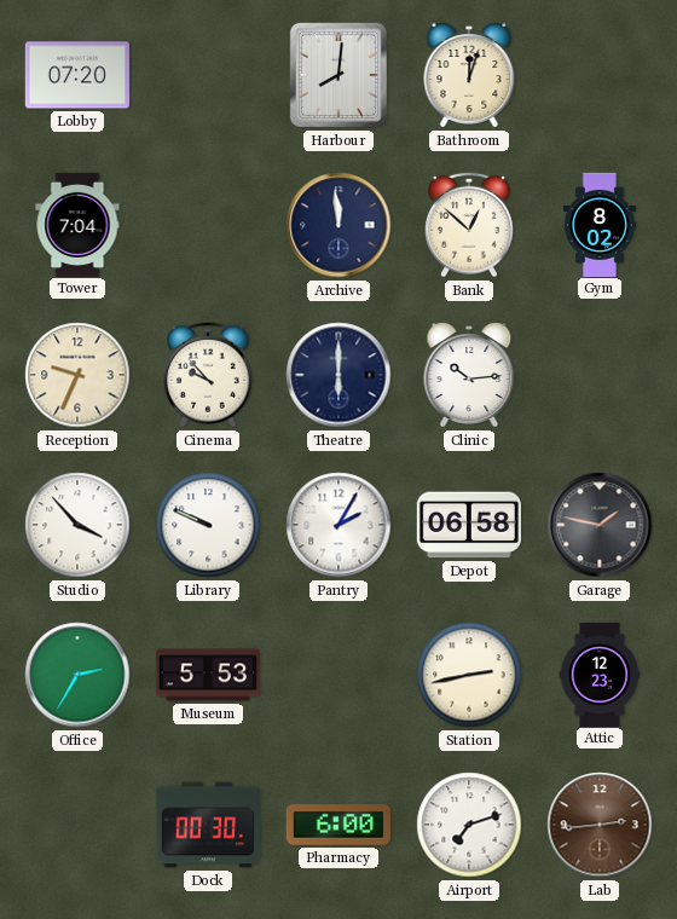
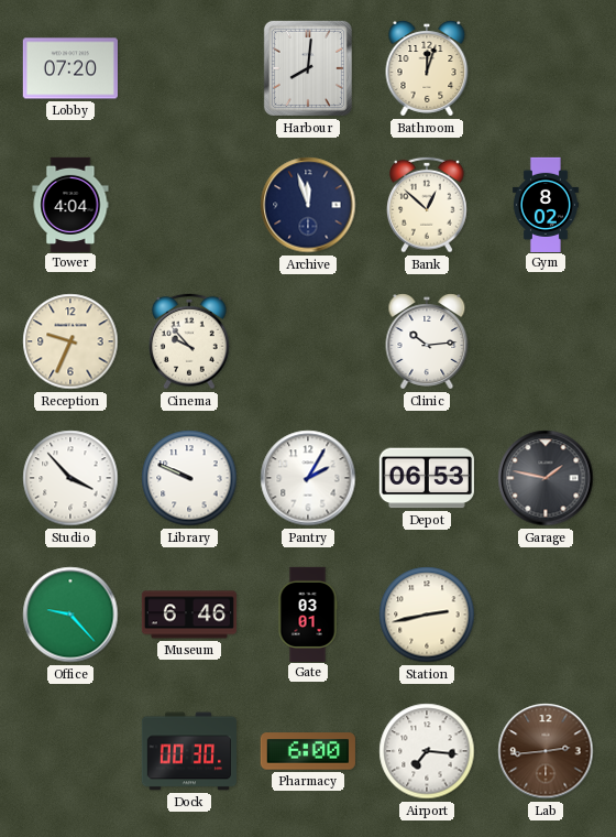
Tower: 7:04 -> 4:04 (70, 204)
Archive: 11:59 -> 11:57 (308, 205)
Theatre: 6:00 -> none (338, 375)
Depot: 06:58 -> 06:53 (427, 478)
Office: 2:35 -> 9:23 (70, 615)
Museum: 5:53 -> 6:46 (189, 615)
Gate: none -> 03:01 (308, 613)
Attic: 12:23 -> none (600, 674)
Airport: 7:12 -> 7:16 (427, 751)
